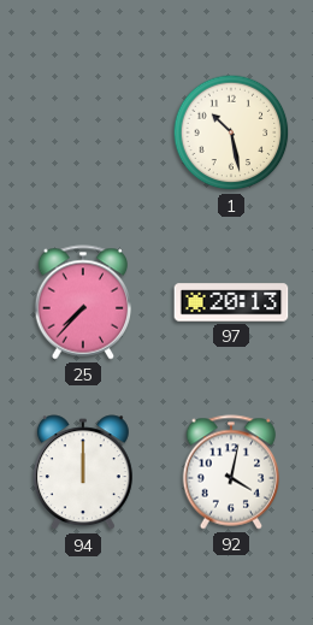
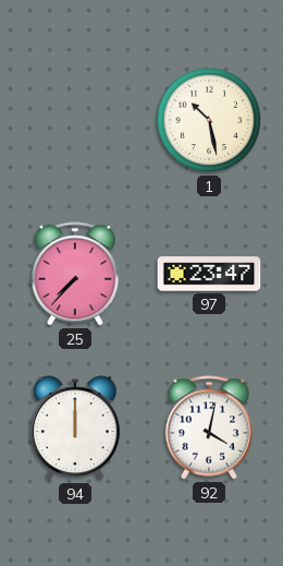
97: 20:13 -> 23:47 (209, 274)
